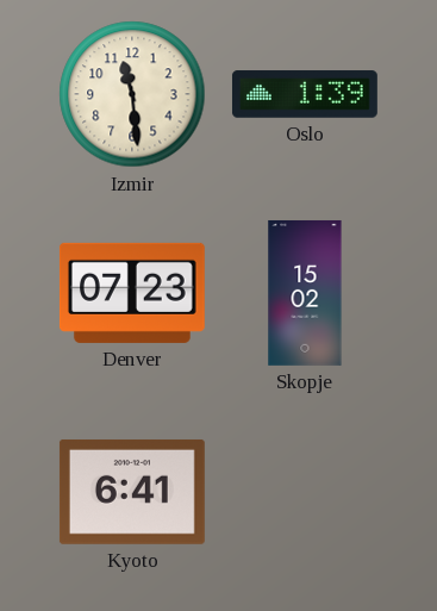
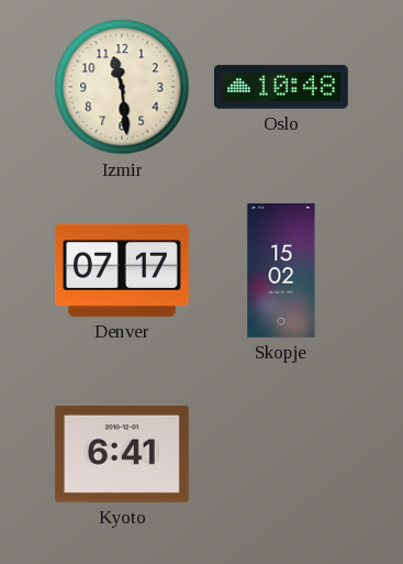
Oslo: 1:39 -> 10:48 (281, 87)
Denver: 07:23 -> 07:17 (122, 270)
